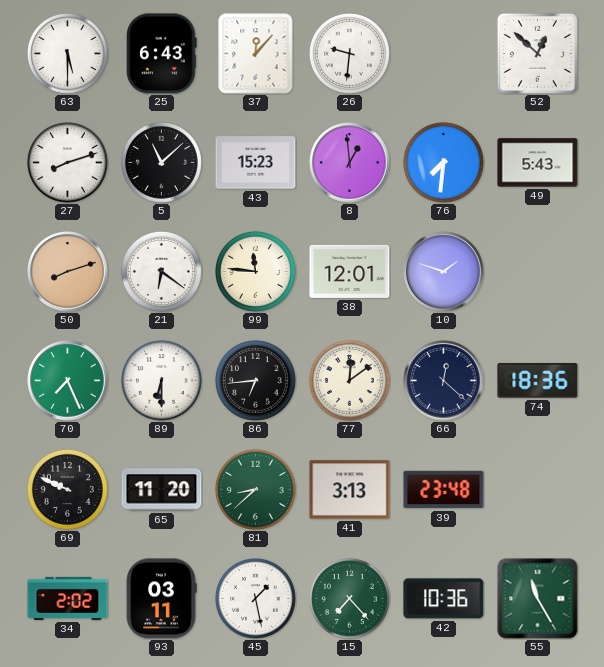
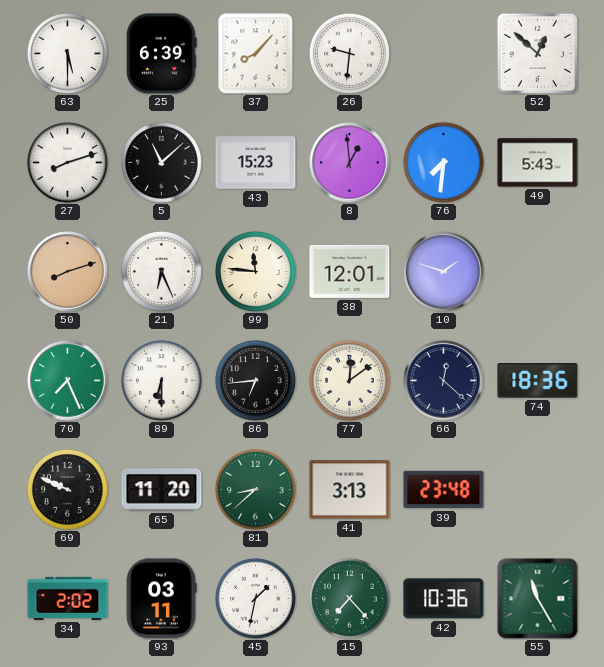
25: 6:43 -> 6:39 (162, 54)
37: 12:07 -> 8:07 (256, 54)
21: 6:21 -> 6:26 (161, 271)
45: 1:28 -> 1:32 (255, 598)
